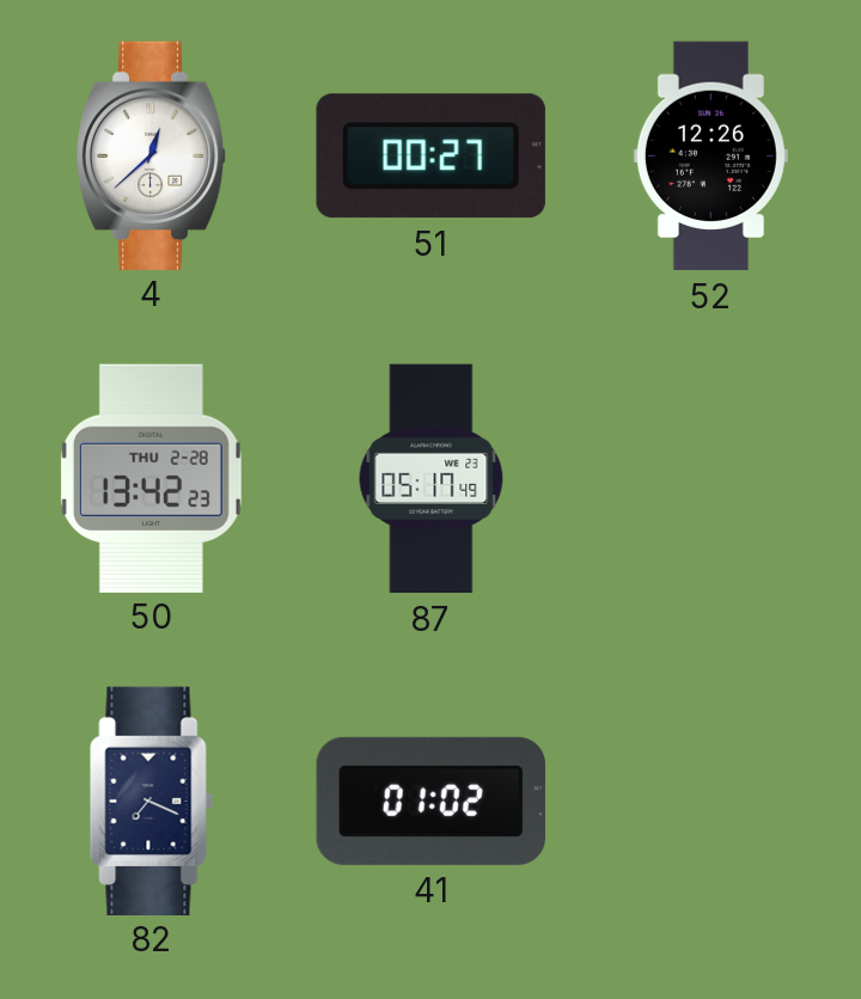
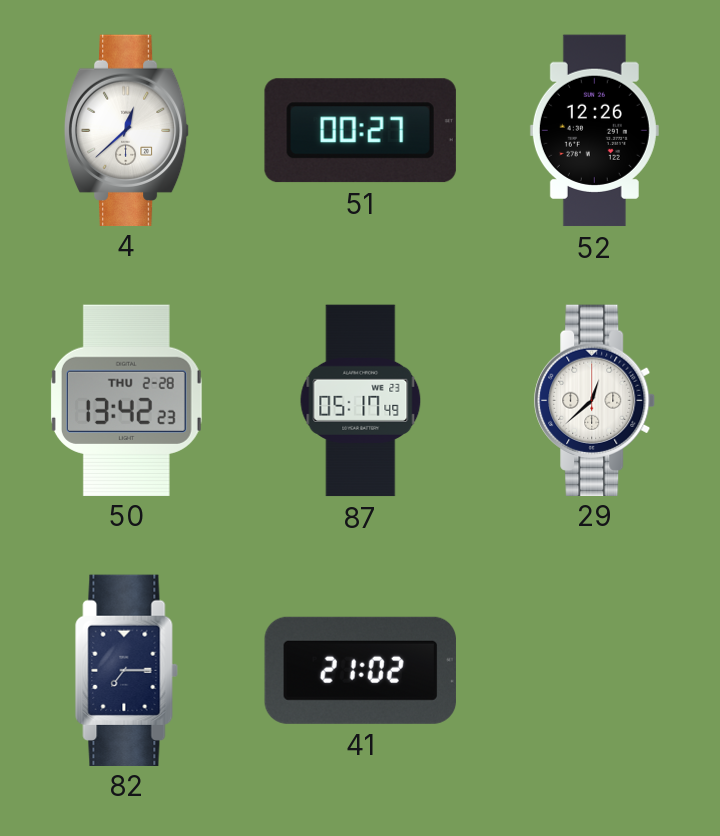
29: none -> 12:38 (595, 400)
82: 7:19 -> 7:15 (127, 670)
41: 01:02 -> 21:02 (360, 670)
